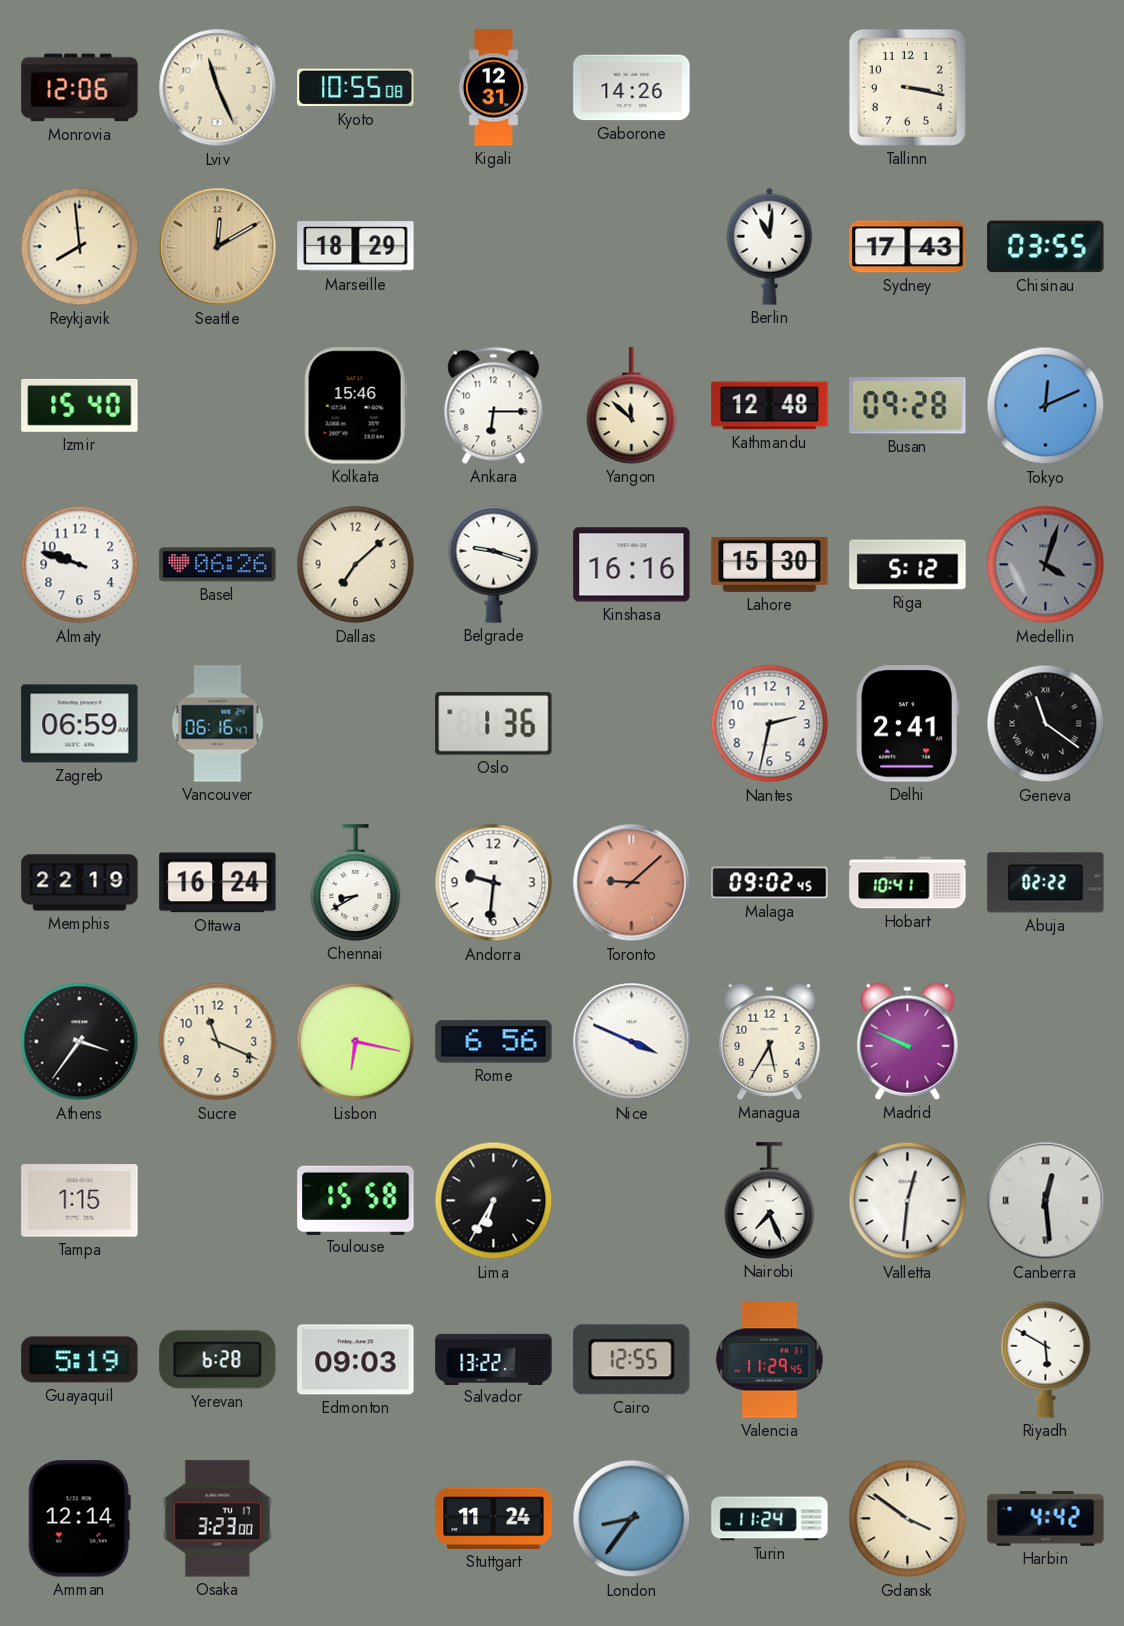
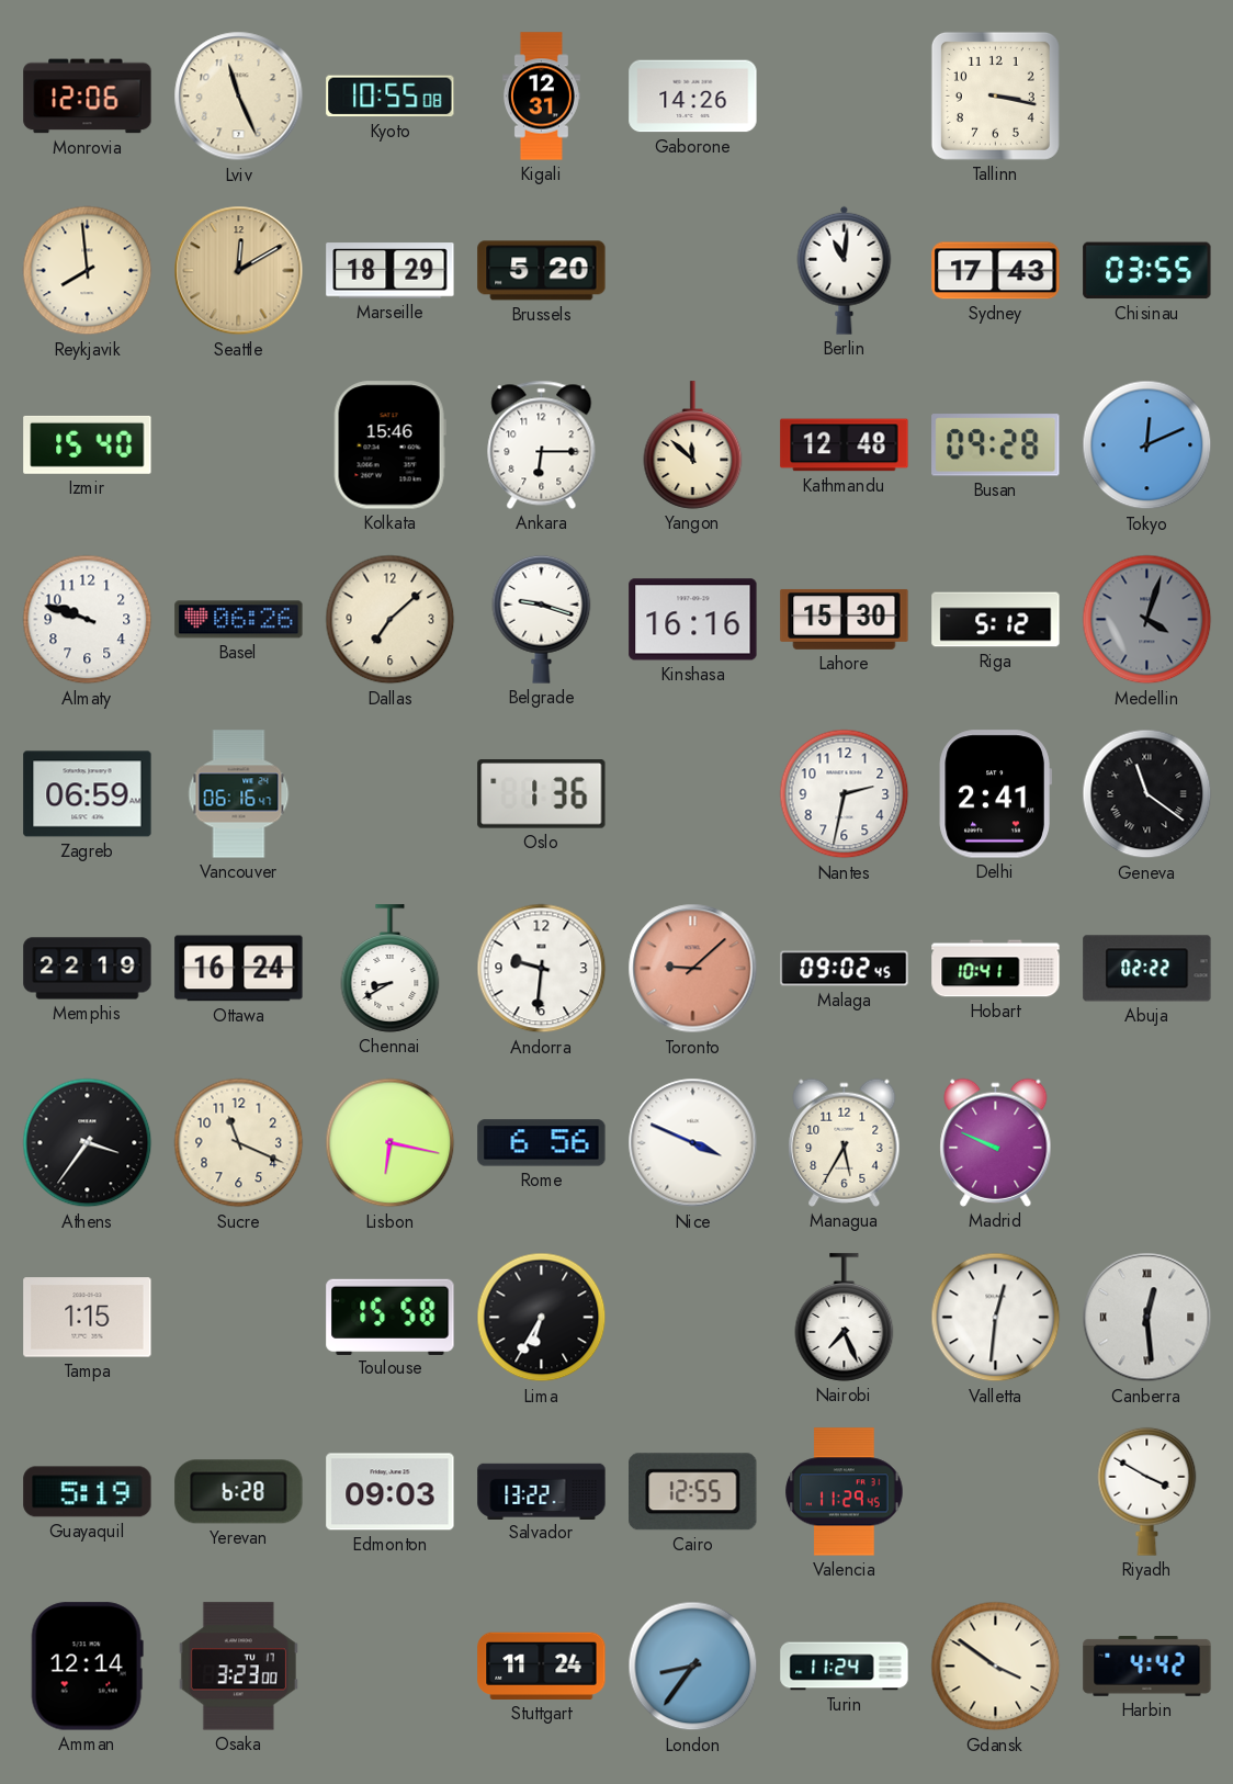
Brussels: none -> 5:20 (542, 271)
Riyadh: 5:50 -> 3:50 (1147, 1491)
